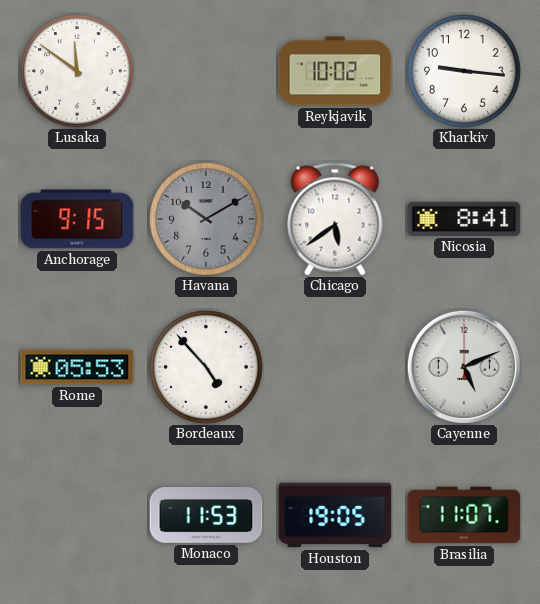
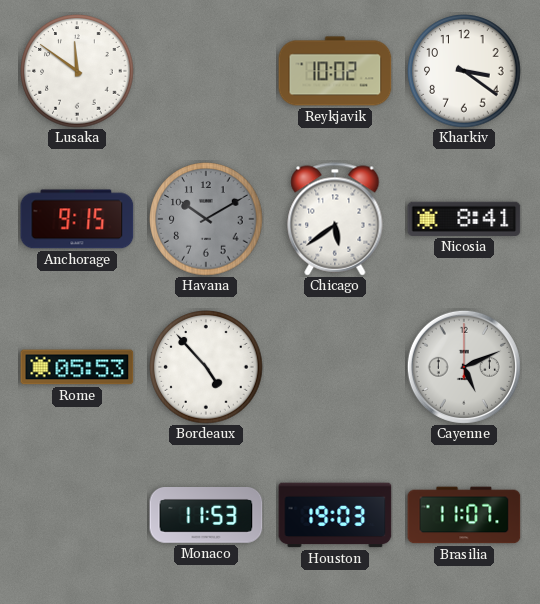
Kharkiv: 9:16 -> 3:21 (464, 71)
Houston: 19:05 -> 19:03 (335, 515)
